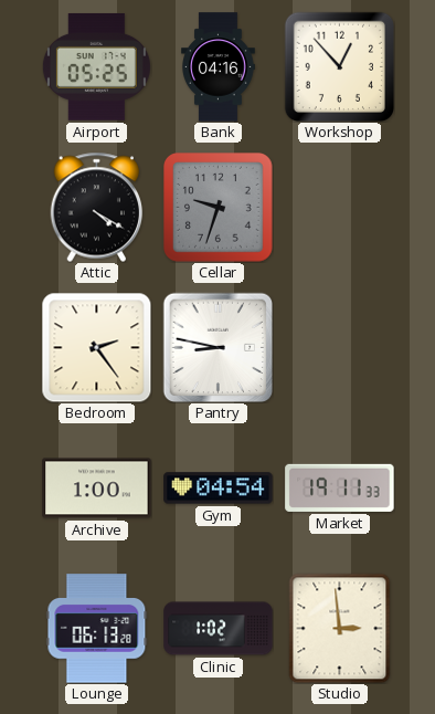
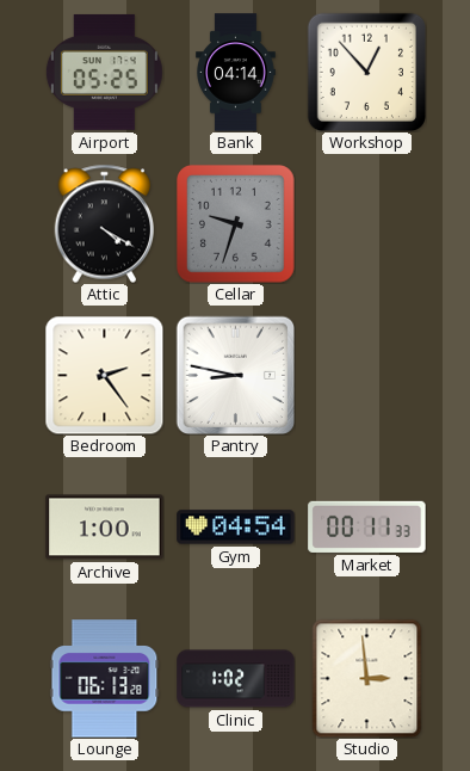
Bank: 04:16 -> 04:14 (236, 73)
Market: 19:11 -> 00:11 (367, 526)
